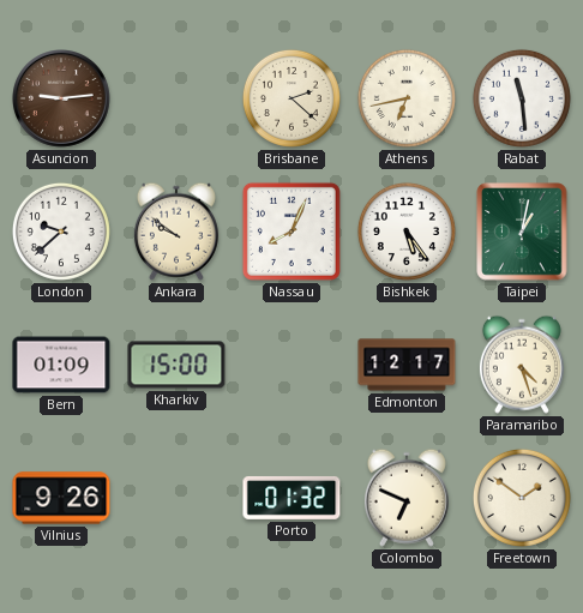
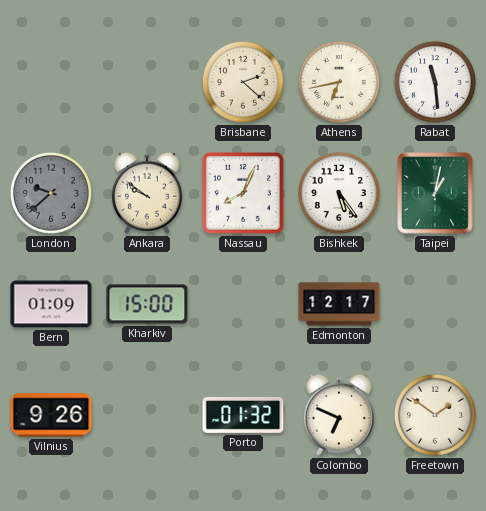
Asuncion: 9:14 -> none (62, 100)
London dial: white -> grey (51, 193)
Paramaribo: 4:27 -> none (522, 365)
